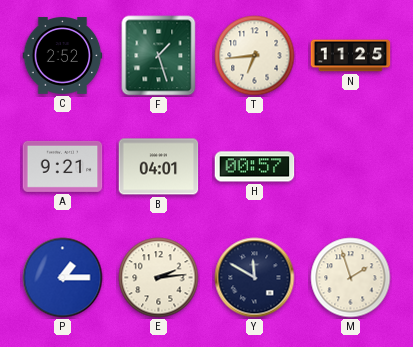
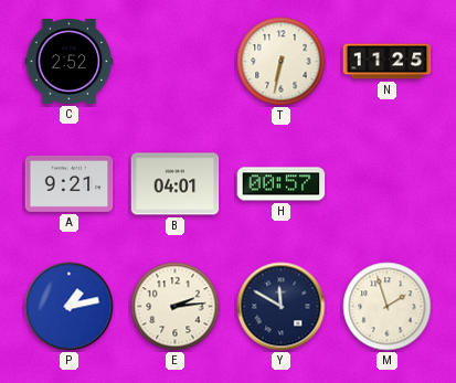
F: 1:27 -> none (159, 56)
T: 6:44 -> 6:32 (282, 62)
P: 1:15 -> 1:13 (70, 307)
